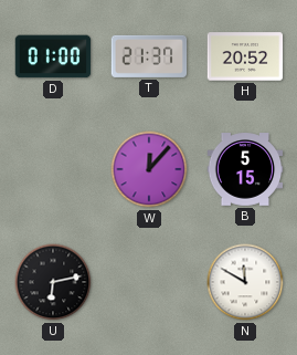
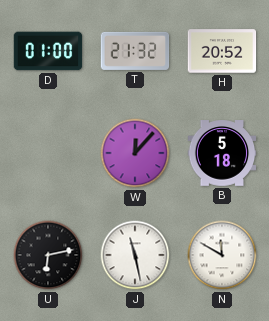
T: 21:37 -> 21:32 (135, 51)
B: 5:15 -> 5:18 (222, 153)
J: none -> 11:28 (135, 255)
